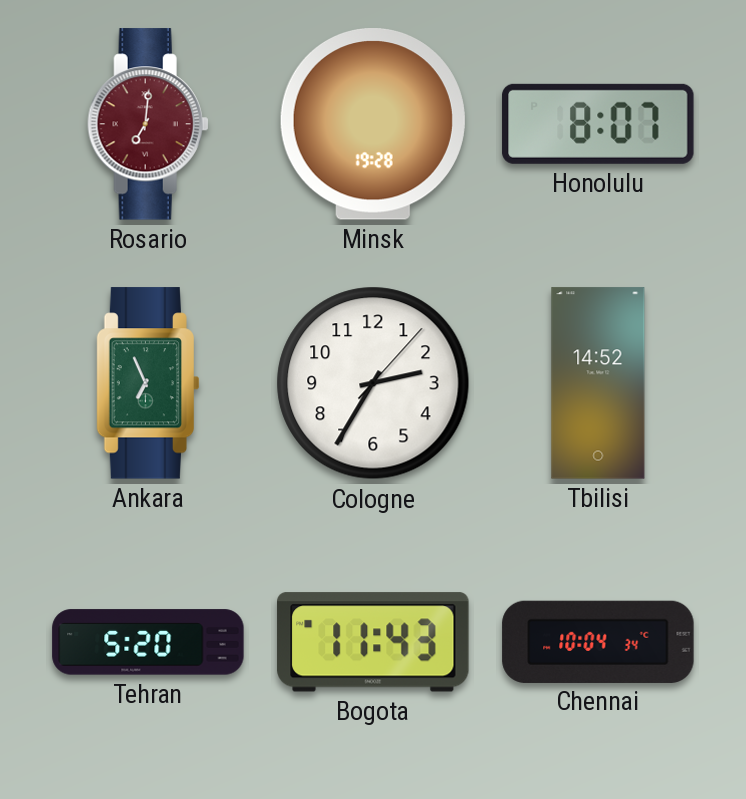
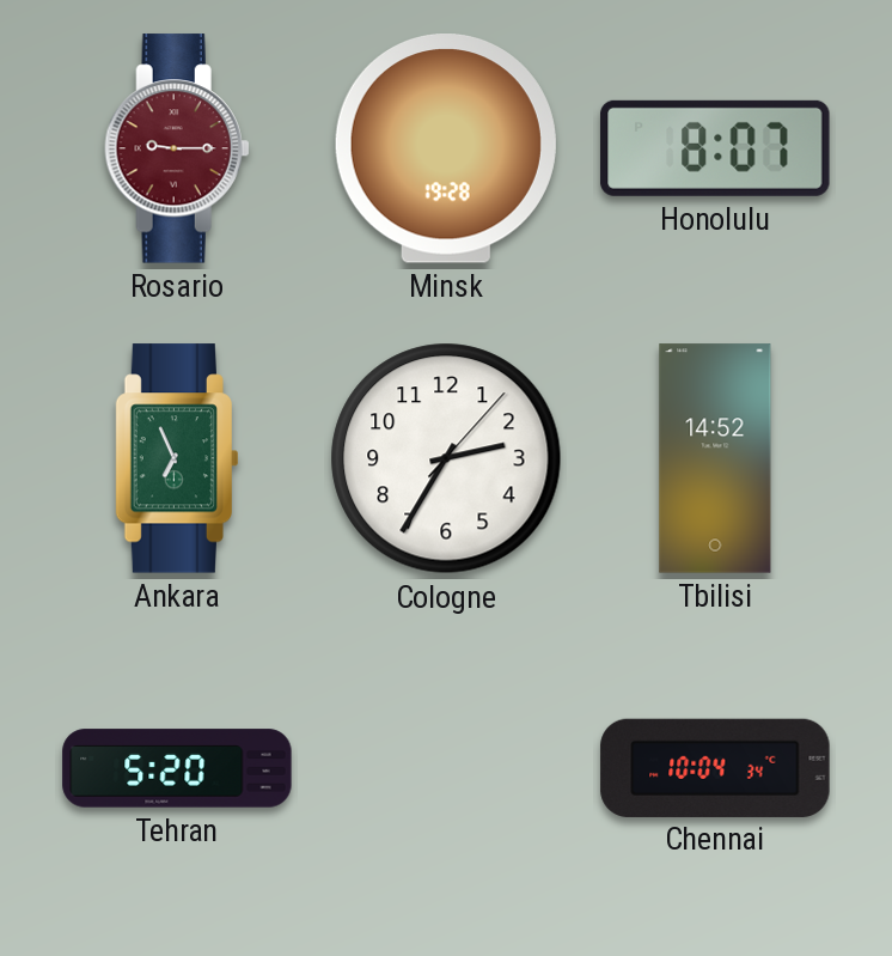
Rosario: 7:01 -> 9:15 (177, 148)
Bogota: 11:43 -> none (373, 642)
